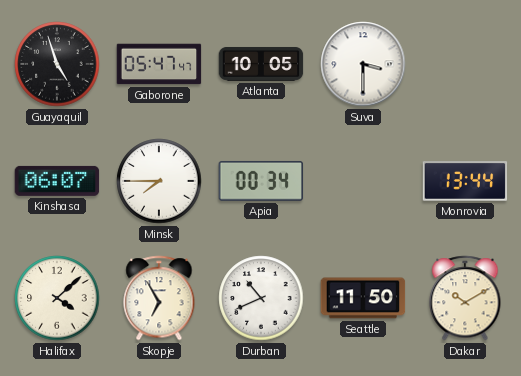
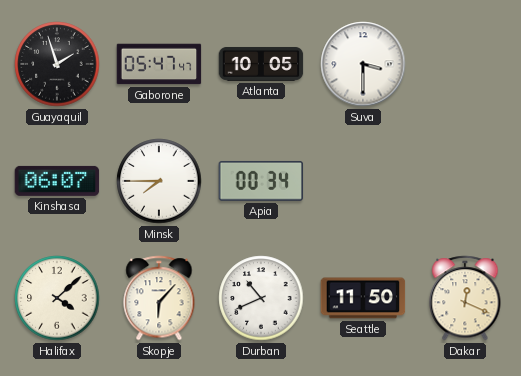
Guayaquil: 4:57 -> 1:57 (57, 64)
Monrovia: 13:44 -> none (465, 181)
Skopje: 6:55 -> 6:07 (159, 298)
Dakar: 10:10 -> 12:19 (465, 298)
